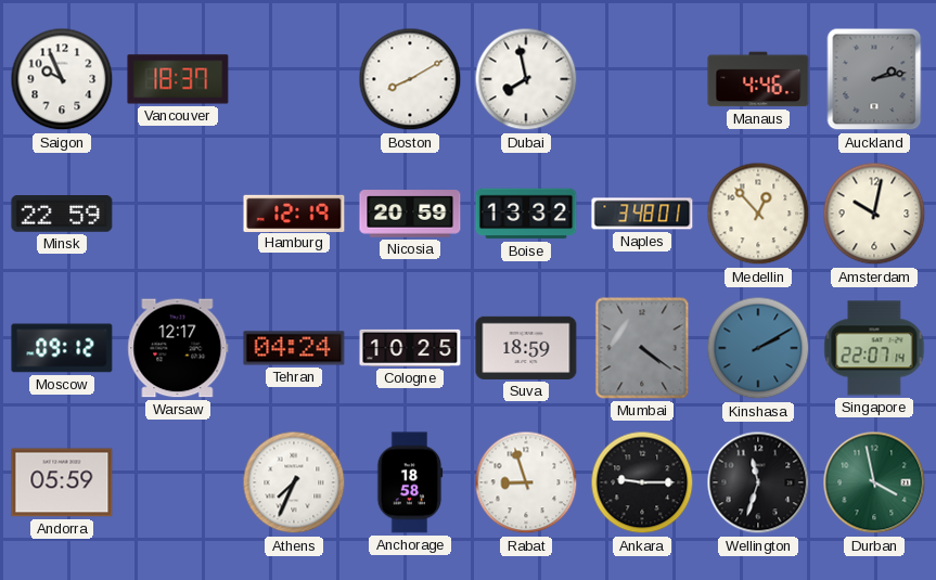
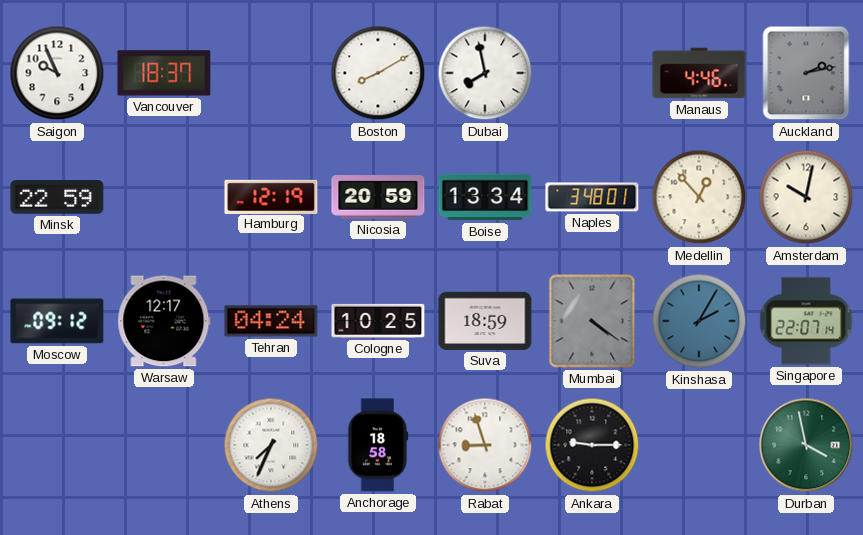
Boise: 13:32 -> 13:34 (485, 197)
Kinshasa: 2:10 -> 2:05 (699, 321)
Andorra: 05:59 -> none (62, 482)
Wellington: 11:33 -> none (758, 482)
